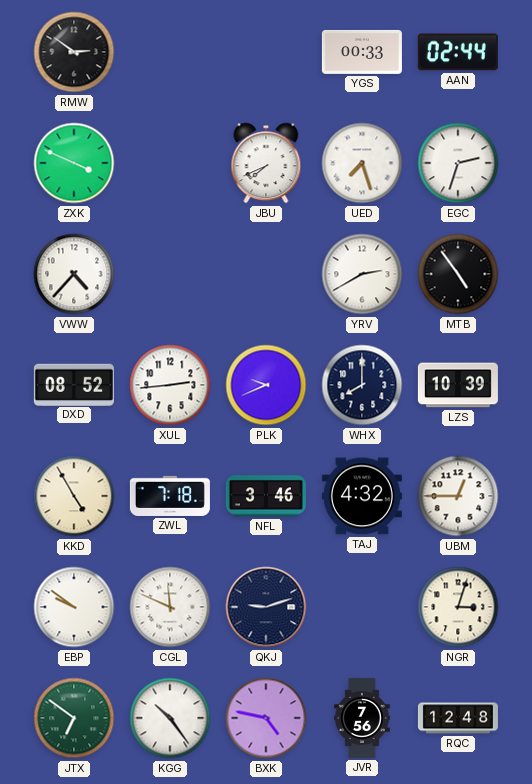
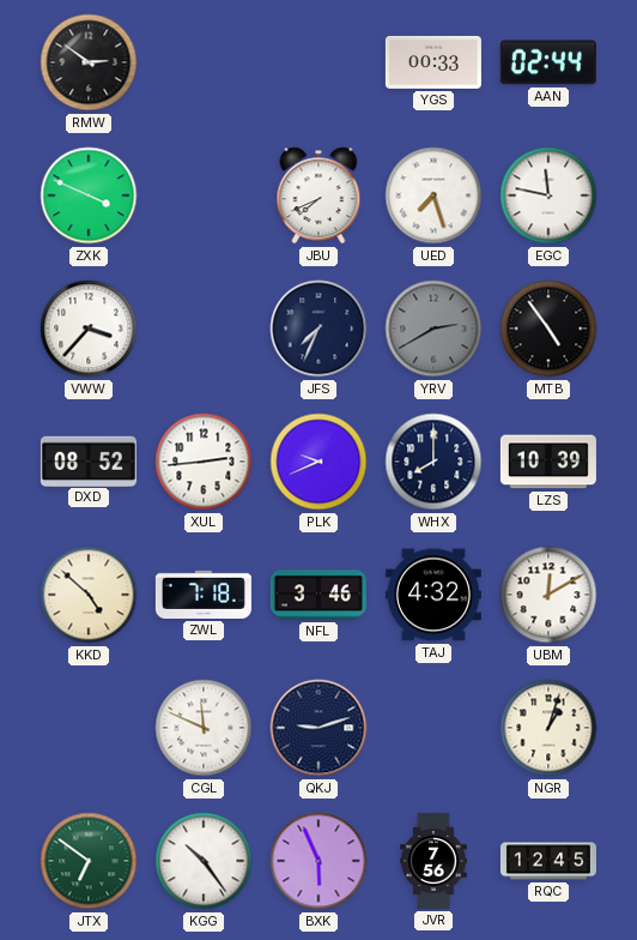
EGC: 2:33 -> 11:47 (548, 195)
VWW: 4:37 -> 3:37 (89, 329)
JFS: none -> 7:34 (318, 329)
YRV dial: white -> grey (433, 329)
KKD: 4:55 -> 4:52 (89, 595)
UBM: 12:45 -> 12:10 (548, 595)
EBP: 9:51 -> none (74, 607)
NGR: 3:03 -> 1:03 (548, 728)
BXK: 4:47 -> 5:56 (318, 861)
RQC: 12:48 -> 12:45 (548, 861)
